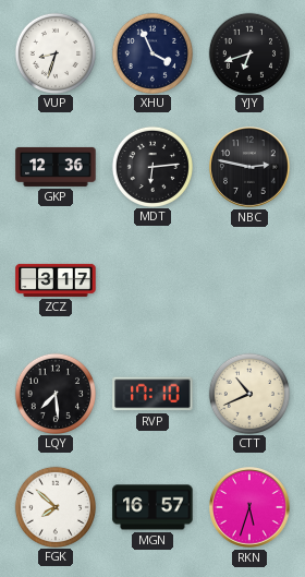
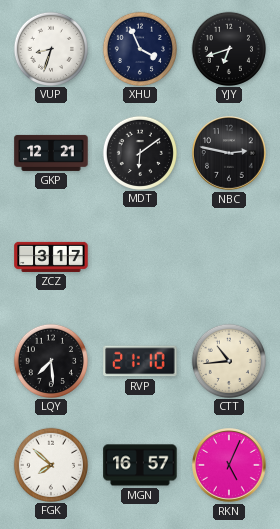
GKP: 12:36 -> 12:21 (51, 153)
MDT: 6:14 -> 6:09 (139, 152)
RVP: 17:10 -> 21:10 (140, 361)
CTT: 10:41 -> 10:44 (228, 360)
RKN: 5:33 -> 5:04 (229, 465)
